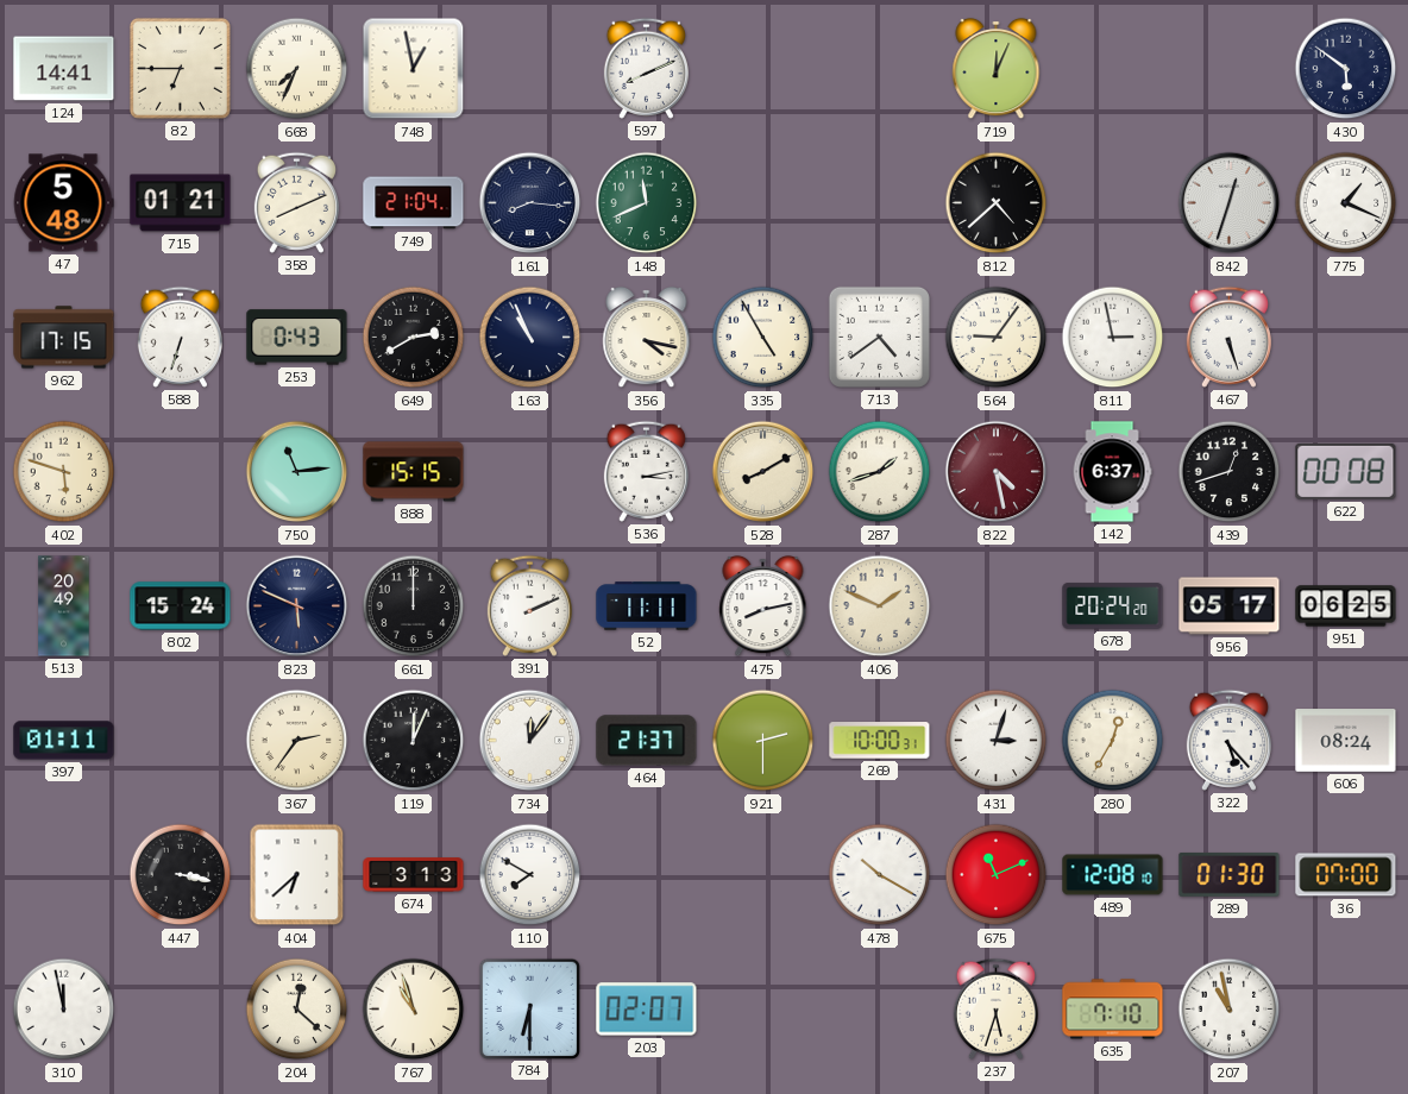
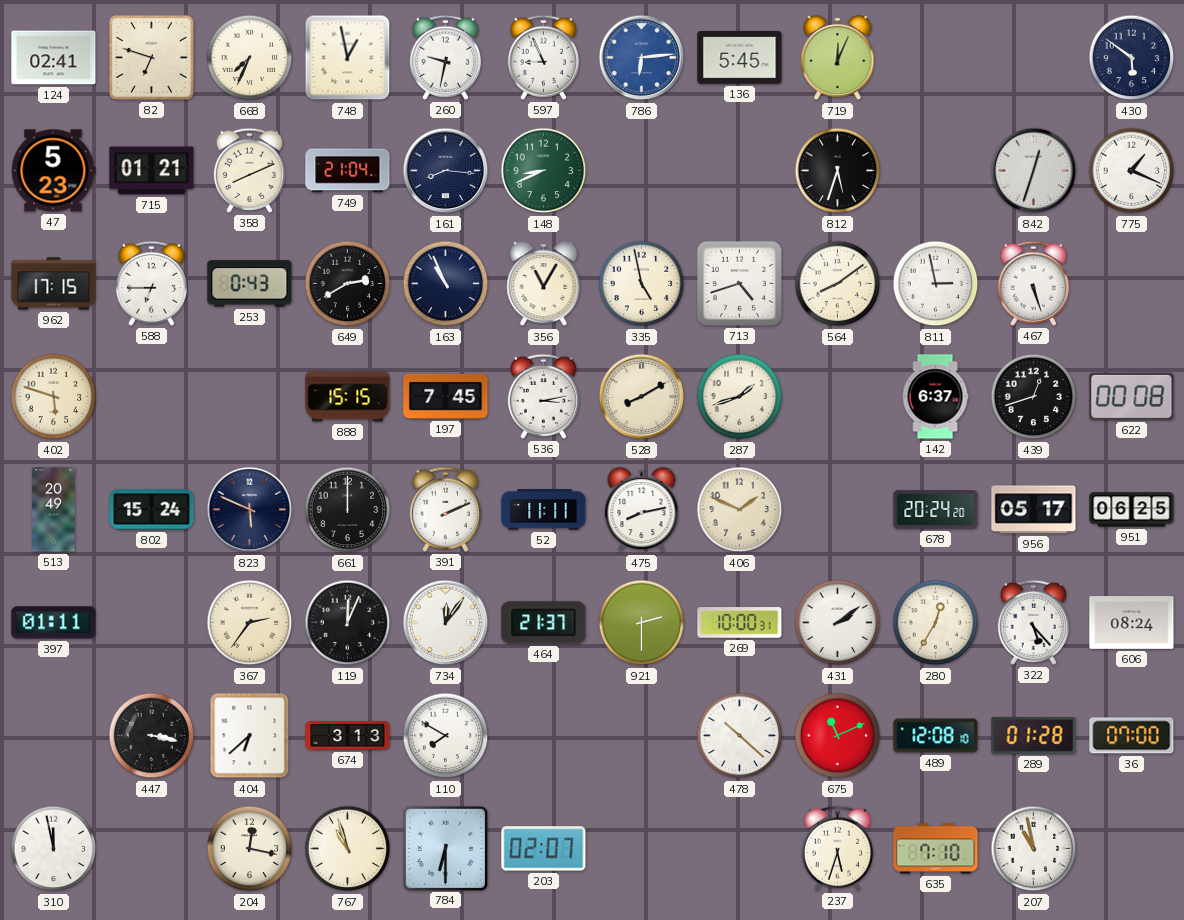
124: 14:41 -> 02:41 (54, 58)
82: 6:45 -> 6:48 (151, 57)
260: none -> 9:32 (445, 57)
597: 8:11 -> 8:56 (543, 57)
786: none -> 6:14 (642, 58)
136: none -> 5:45 (740, 58)
47: 5:48 -> 5:23 (53, 171)
148: 11:41 -> 8:41 (544, 171)
812: 4:38 -> 5:33 (838, 171)
588: 6:33 -> 6:45 (151, 283)
356: 4:17 -> 11:05 (544, 284)
335: 4:55 -> 4:58 (642, 284)
713: 4:39 -> 4:42 (739, 283)
564: 9:06 -> 8:09 (838, 284)
750: 11:14 -> none (297, 472)
197: none -> 7:45 (446, 396)
822: 4:28 -> none (997, 472)
431: 3:03 -> 2:09 (838, 623)
478: 10:20 -> 10:22 (740, 736)
289: 01:30 -> 01:28 (1034, 735)
204: 12:22 -> 12:17 (250, 849)
